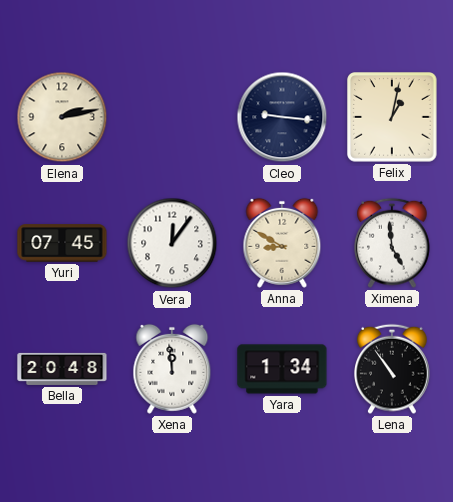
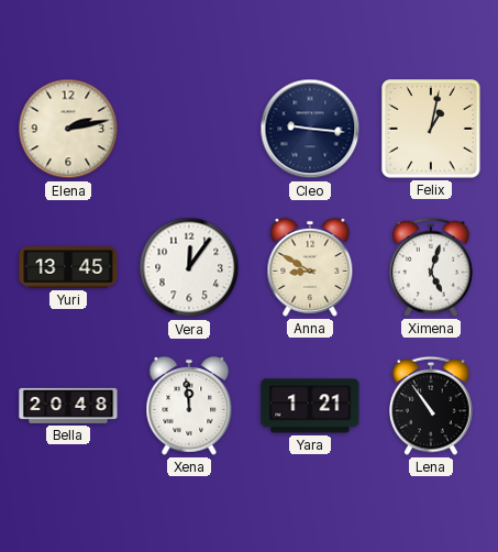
Yuri: 07:45 -> 13:45 (68, 267)
Ximena: 4:59 -> 5:03 (431, 267)
Yara: 1:34 -> 1:21 (310, 406)
